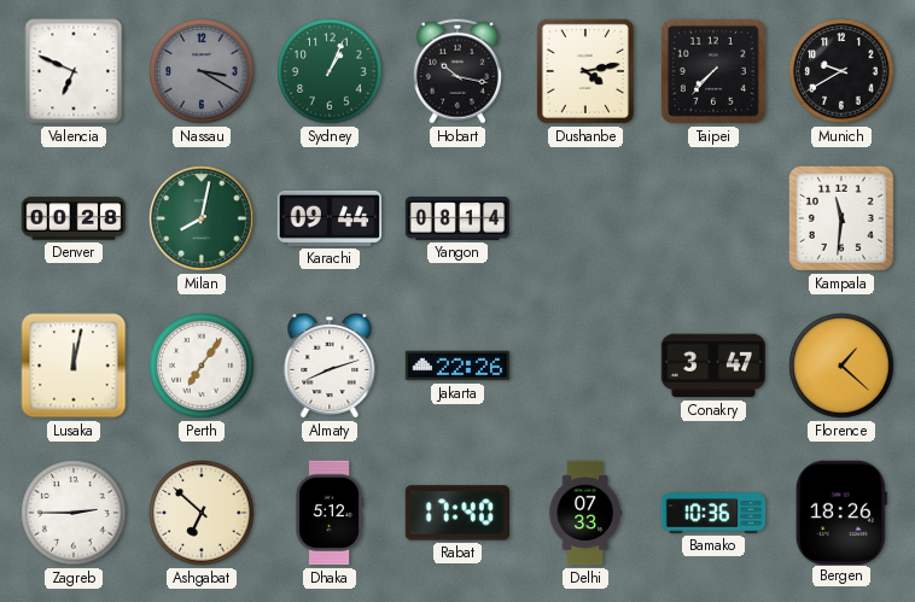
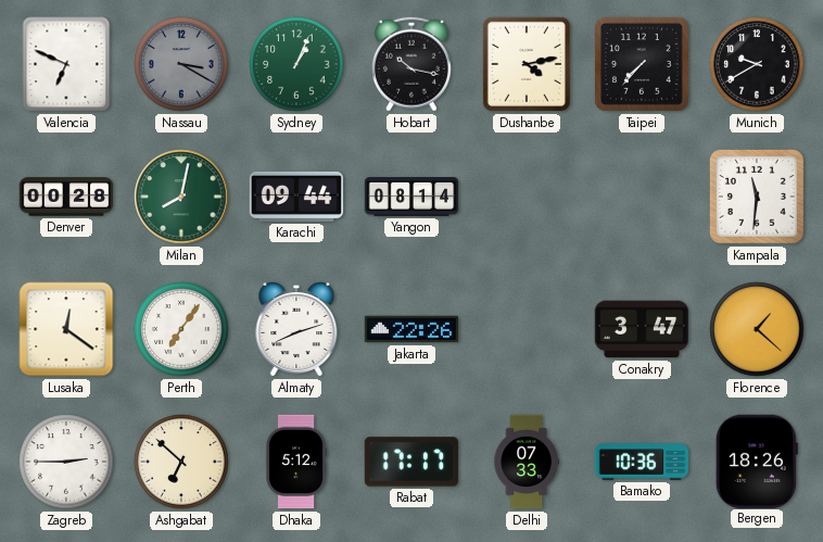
Lusaka: 12:02 -> 12:21 (66, 329)
Rabat: 17:40 -> 17:17 (410, 462)
